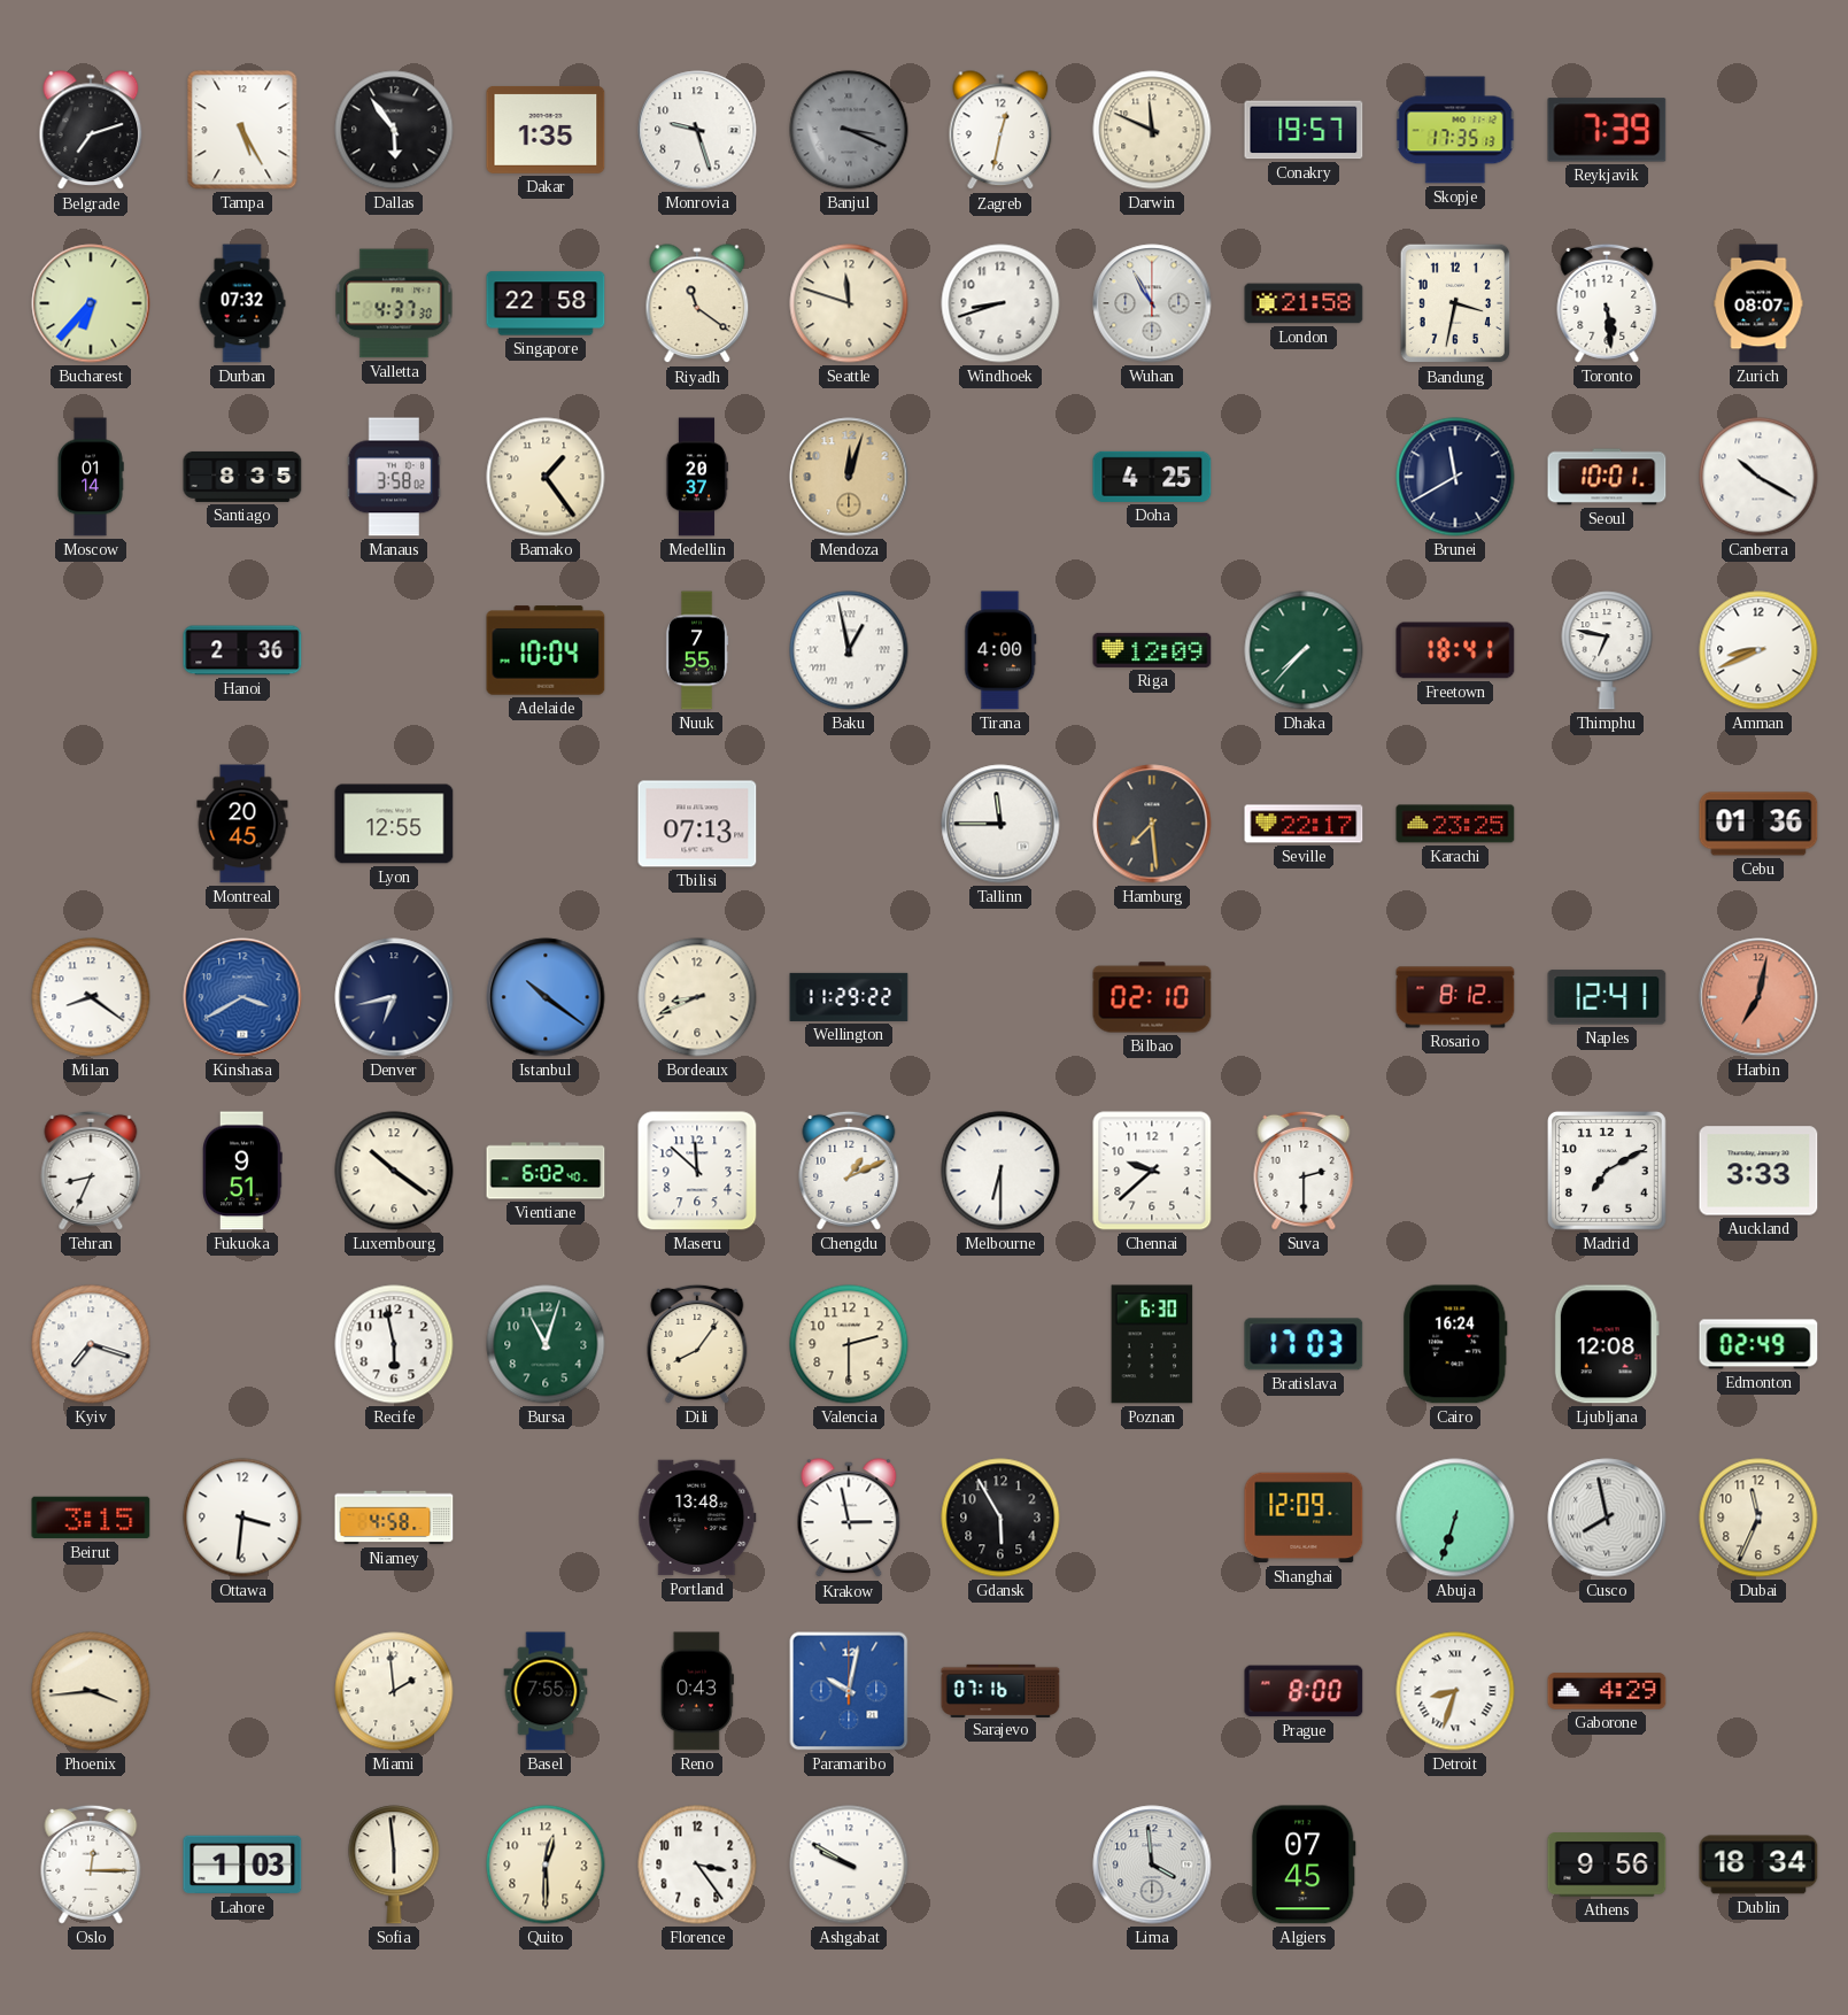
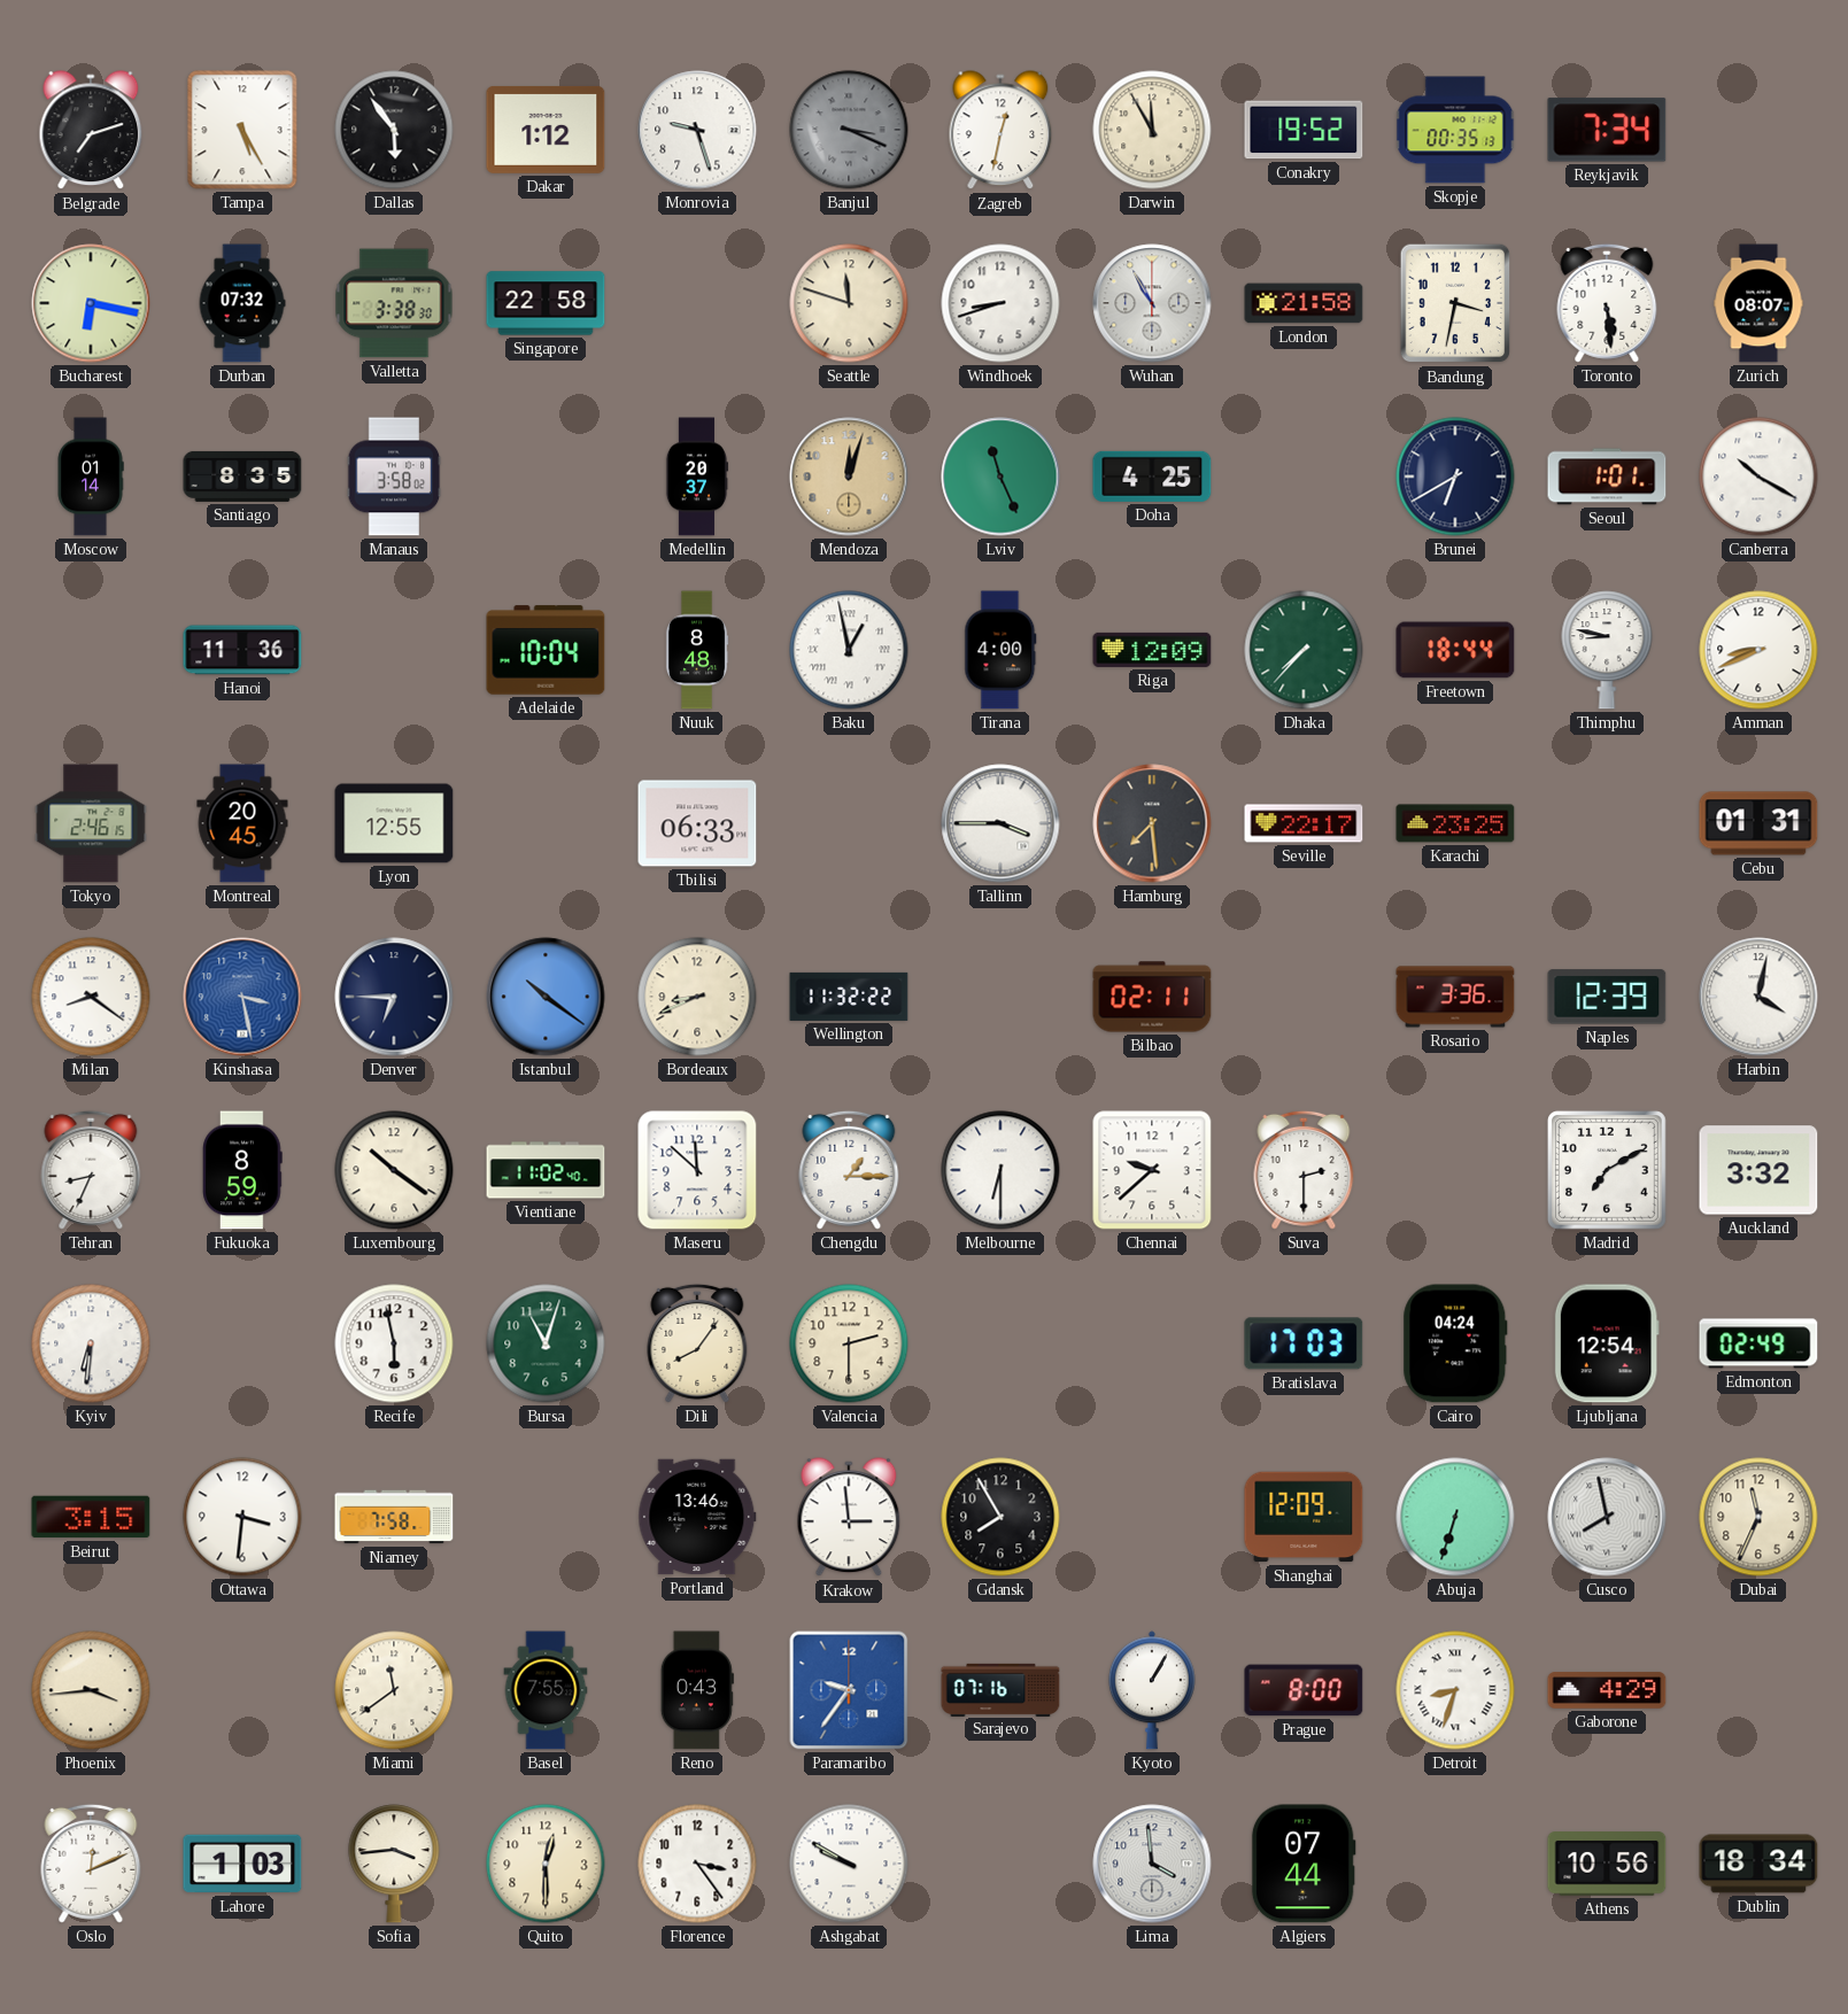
Dakar: 1:35 -> 1:12 (546, 130)
Darwin: 11:49 -> 11:55 (1152, 130)
Conakry: 19:57 -> 19:52 (1304, 130)
Skopje: 17:35 -> 00:35 (1455, 130)
Reykjavik: 7:39 -> 7:34 (1607, 130)
Bucharest: 6:37 -> 6:17 (91, 303)
Valletta: 4:37 -> 3:38 (394, 303)
Riyadh: 11:21 -> none (697, 304)
Bamako: 1:24 -> none (546, 477)
Lviv: none -> 11:26 (1000, 477)
Brunei: 11:40 -> 6:40 (1455, 477)
Seoul: 10:01 -> 1:01 (1607, 477)
Hanoi: 2:36 -> 11:36 (242, 650)
Nuuk: 7:55 -> 8:48 (697, 650)
Freetown: 18:41 -> 18:44 (1455, 650)
Thimphu: 6:47 -> 8:47 (1607, 650)
Tokyo: none -> 2:46 (91, 823)
Tbilisi: 07:13 -> 06:33 (697, 823)
Tallinn: 11:45 -> 3:45 (1000, 823)
Cebu: 01:36 -> 01:31 (1758, 823)
Kinshasa: 3:40 -> 3:28 (242, 997)
Denver: 6:43 -> 6:45 (394, 997)
Wellington: 11:29 -> 11:32 (849, 997)
Bilbao: 02:10 -> 02:11 (1152, 997)
Rosario: 8:12 -> 3:36 (1455, 997)
Naples: 12:41 -> 12:39 (1607, 997)
Harbin: 7:02 -> 4:02 (1758, 997)
Harbin dial: salmon -> white (1758, 997)
Fukuoka: 9:51 -> 8:59 (242, 1170)
Vientiane: 6:02 -> 11:02 (546, 1170)
Chengdu: 1:11 -> 1:15 (849, 1170)
Auckland: 3:33 -> 3:32 (1758, 1170)
Kyiv: 7:18 -> 6:31 (91, 1343)
Poznan: 6:30 -> none (1152, 1344)
Cairo: 16:24 -> 04:24 (1455, 1343)
Ljubljana: 12:08 -> 12:54 (1607, 1343)
Niamey: 4:58 -> 7:58 (394, 1517)
Portland: 13:48 -> 13:46 (697, 1517)
Krakow: 2:58 -> 2:59 (849, 1518)
Gdansk: 5:55 -> 7:55 (1000, 1517)
Miami: 1:59 -> 11:39 (394, 1690)
Paramaribo: 10:02 -> 9:36 (849, 1690)
Kyoto: none -> 1:05 (1152, 1690)
Oslo: 12:15 -> 12:11 (91, 1864)
Sofia: 5:59 -> 3:44 (394, 1864)
Algiers: 07:45 -> 07:44 (1304, 1864)
Athens: 9:56 -> 10:56 (1607, 1864)
